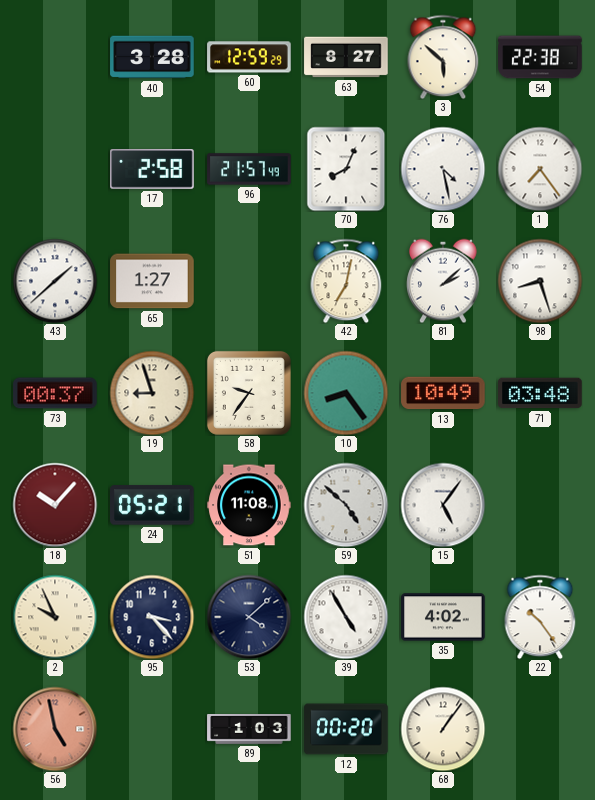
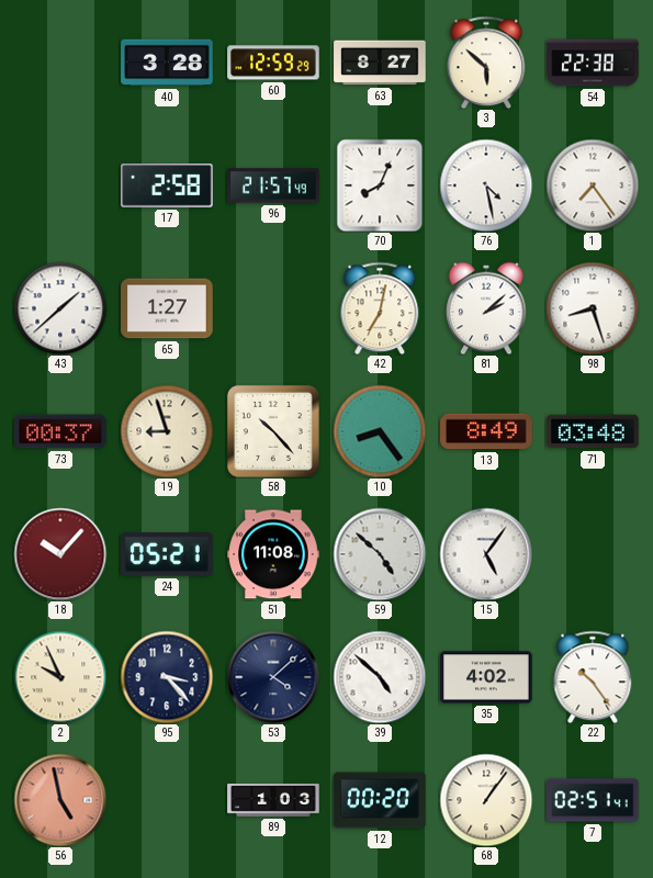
58: 9:36 -> 10:23 (273, 431)
13: 10:49 -> 8:49 (486, 431)
39: 4:55 -> 4:52 (380, 677)
7: none -> 02:51 (593, 800)
